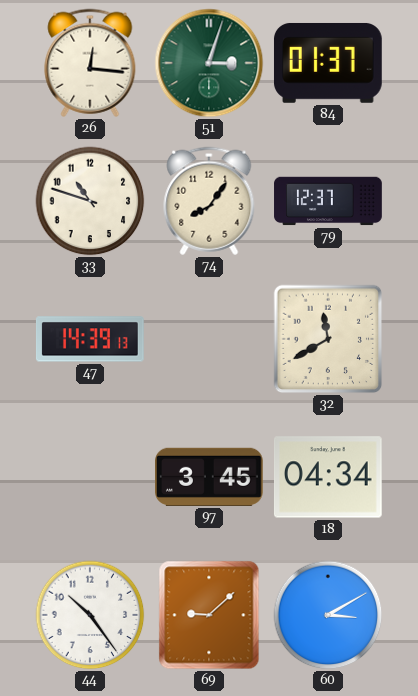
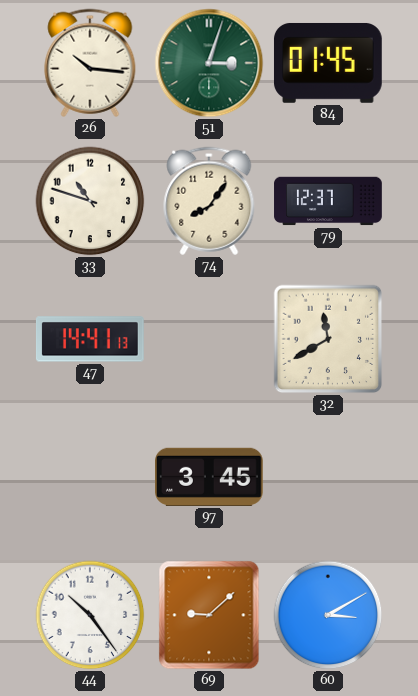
26: 12:16 -> 10:16 (90, 63)
84: 01:37 -> 01:45 (328, 63)
47: 14:39 -> 14:41 (90, 339)
18: 04:34 -> none (328, 477)
